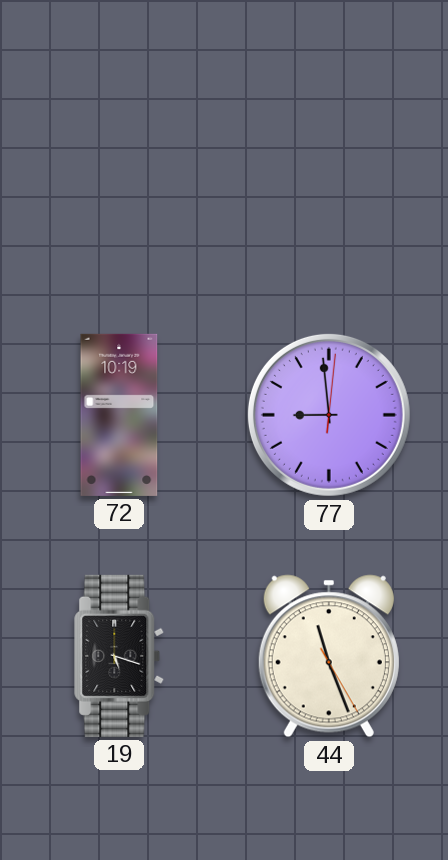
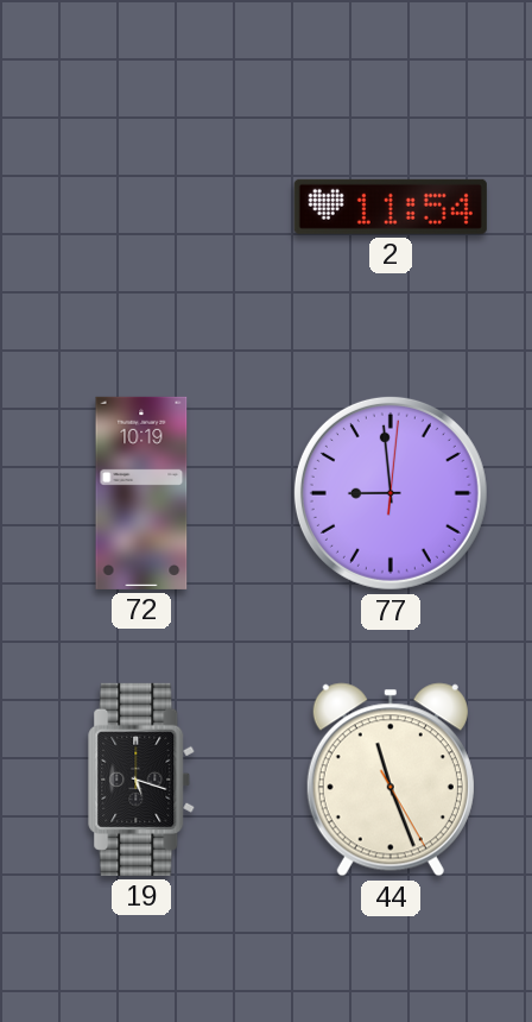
2: none -> 11:54 (391, 207)
